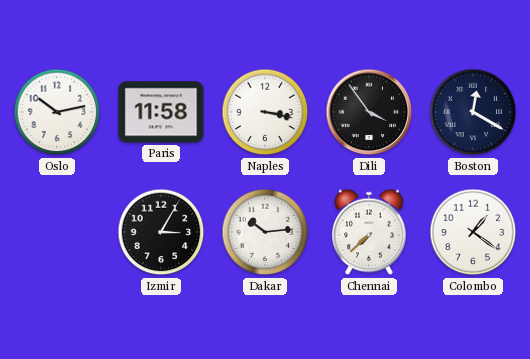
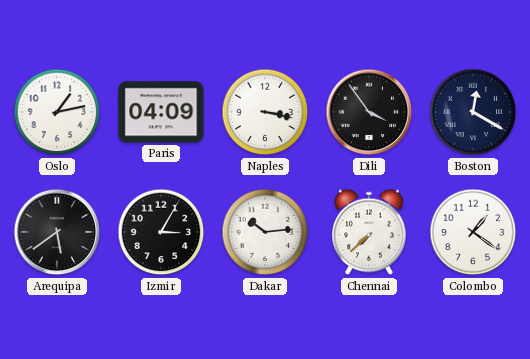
Oslo: 10:13 -> 1:13 (57, 112)
Paris: 11:58 -> 04:09 (161, 112)
Arequipa: none -> 5:39 (57, 232)
